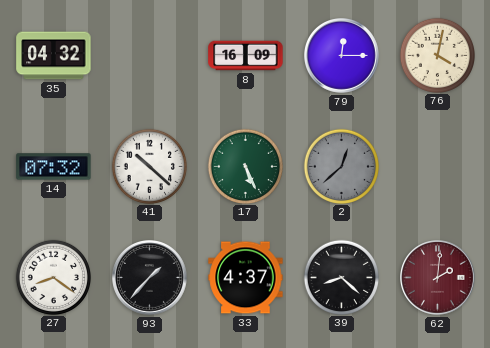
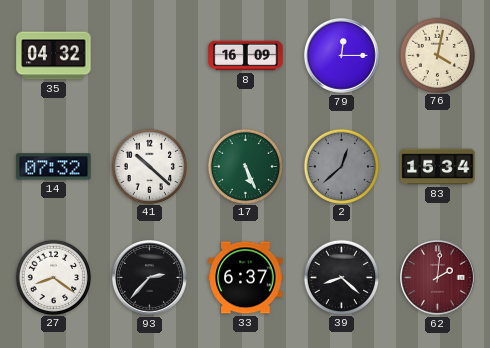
83: none -> 15:34 (438, 167)
93: 1:37 -> 2:37 (150, 278)
33: 4:37 -> 6:37 (246, 278)
